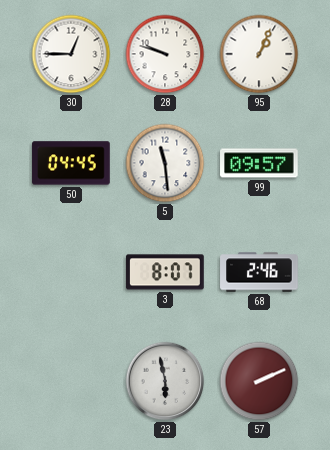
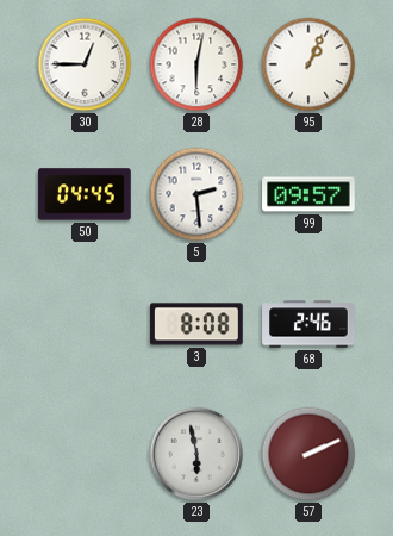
28: 9:48 -> 6:02 (196, 64)
5: 11:29 -> 2:29 (196, 194)
3: 8:07 -> 8:08 (196, 324)
